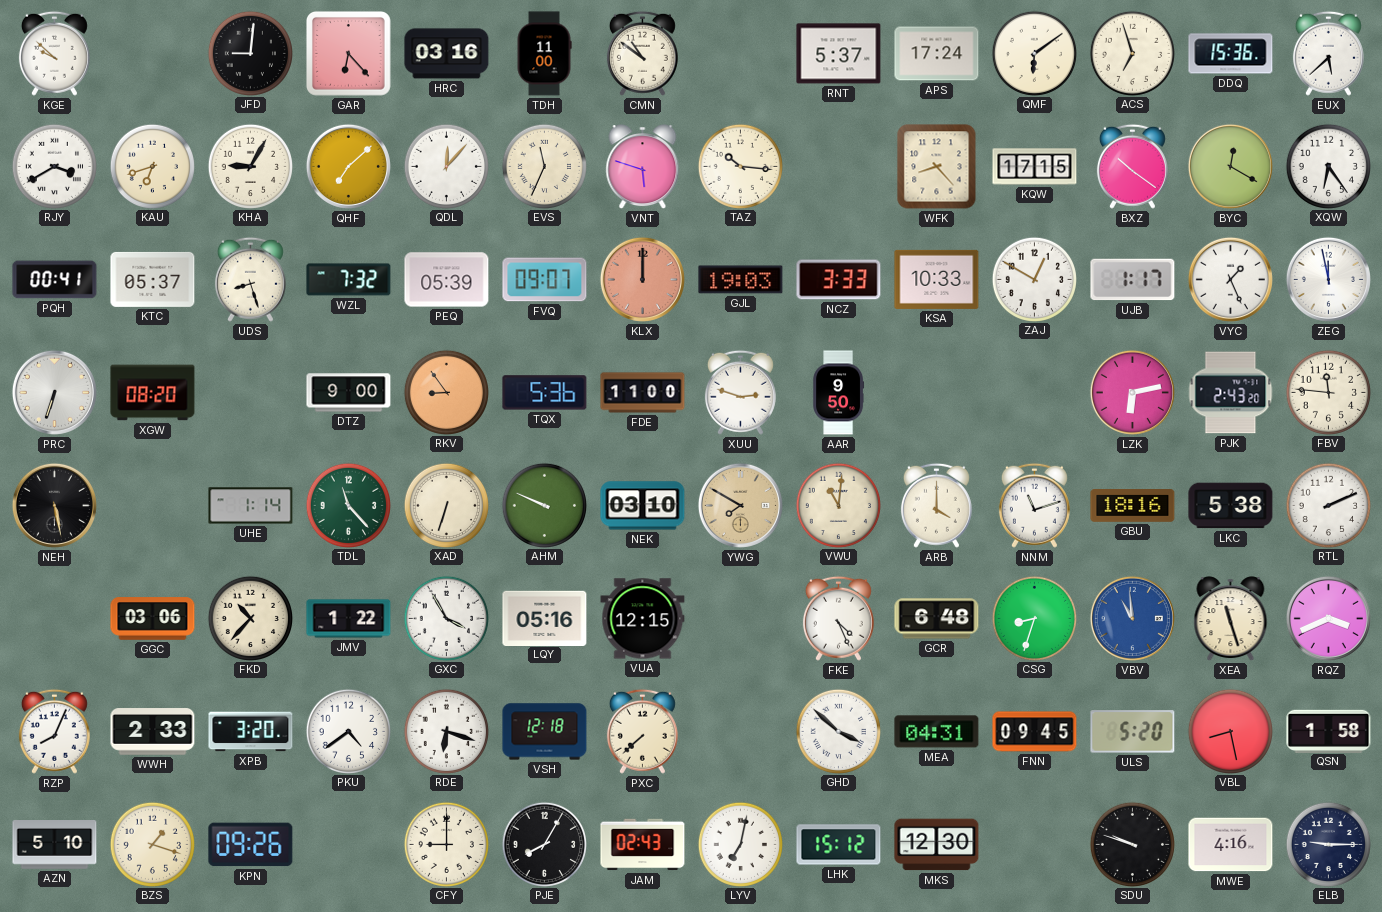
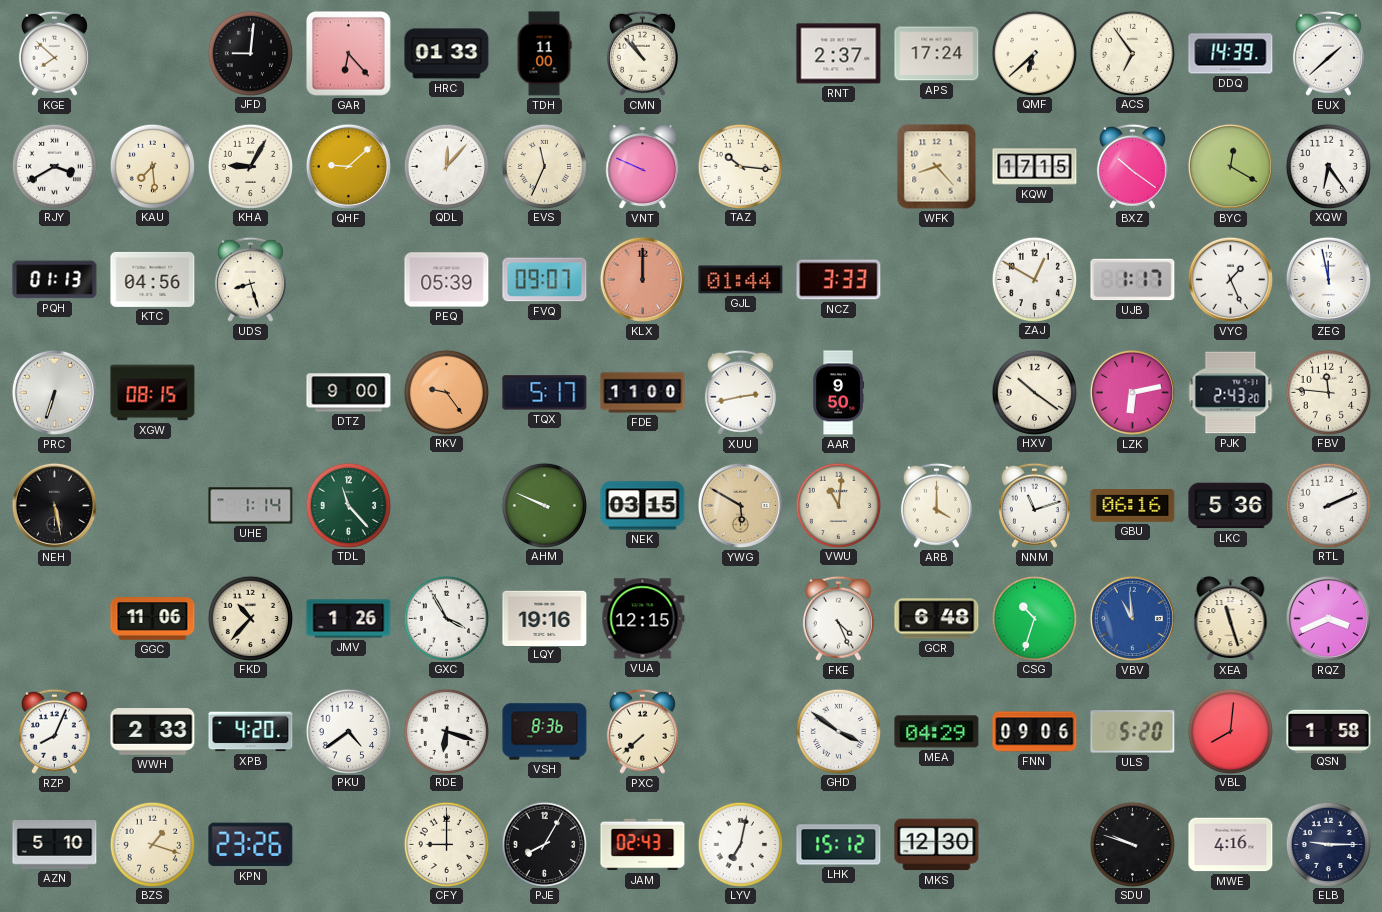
KGE: 9:52 -> 7:52 (54, 53)
HRC: 03:16 -> 01:33 (447, 54)
CMN: 10:51 -> 10:53 (642, 53)
RNT: 5:37 -> 2:37 (839, 54)
QMF: 6:09 -> 6:38 (1034, 53)
ACS: 6:57 -> 6:54 (1132, 53)
DDQ: 15:36 -> 14:39 (1231, 54)
EUX: 5:38 -> 1:38 (1328, 53)
KAU: 6:42 -> 7:29 (152, 166)
QHF: 7:08 -> 9:08 (348, 166)
VNT: 5:48 -> 9:49 (643, 167)
PQH: 00:41 -> 01:13 (55, 280)
KTC: 05:37 -> 04:56 (153, 279)
WZL: 7:32 -> none (349, 280)
GJL: 19:03 -> 01:44 (741, 280)
KSA: 10:33 -> none (937, 279)
XGW: 08:20 -> 08:15 (153, 393)
RKV: 8:54 -> 9:24 (446, 392)
TQX: 5:36 -> 5:17 (545, 393)
XUU: 2:48 -> 2:43 (740, 392)
HXV: none -> 10:21 (1034, 392)
XAD: 6:33 -> none (446, 505)
NEK: 03:10 -> 03:15 (643, 506)
YWG: 7:50 -> 5:50 (740, 505)
GBU: 18:16 -> 06:16 (1133, 506)
LKC: 5:38 -> 5:36 (1231, 506)
GGC: 03:06 -> 11:06 (153, 619)
JMV: 1:22 -> 1:26 (349, 619)
LQY: 05:16 -> 19:16 (545, 618)
CSG: 8:33 -> 10:33 (1034, 618)
XPB: 3:20 -> 4:20 (251, 732)
VSH: 12:18 -> 8:36 (545, 732)
GHD: 3:52 -> 3:51 (838, 731)
MEA: 04:31 -> 04:29 (937, 732)
FNN: 09:45 -> 09:06 (1035, 732)
VBL: 8:28 -> 8:01 (1230, 731)
KPN: 09:26 -> 23:26 (251, 845)
